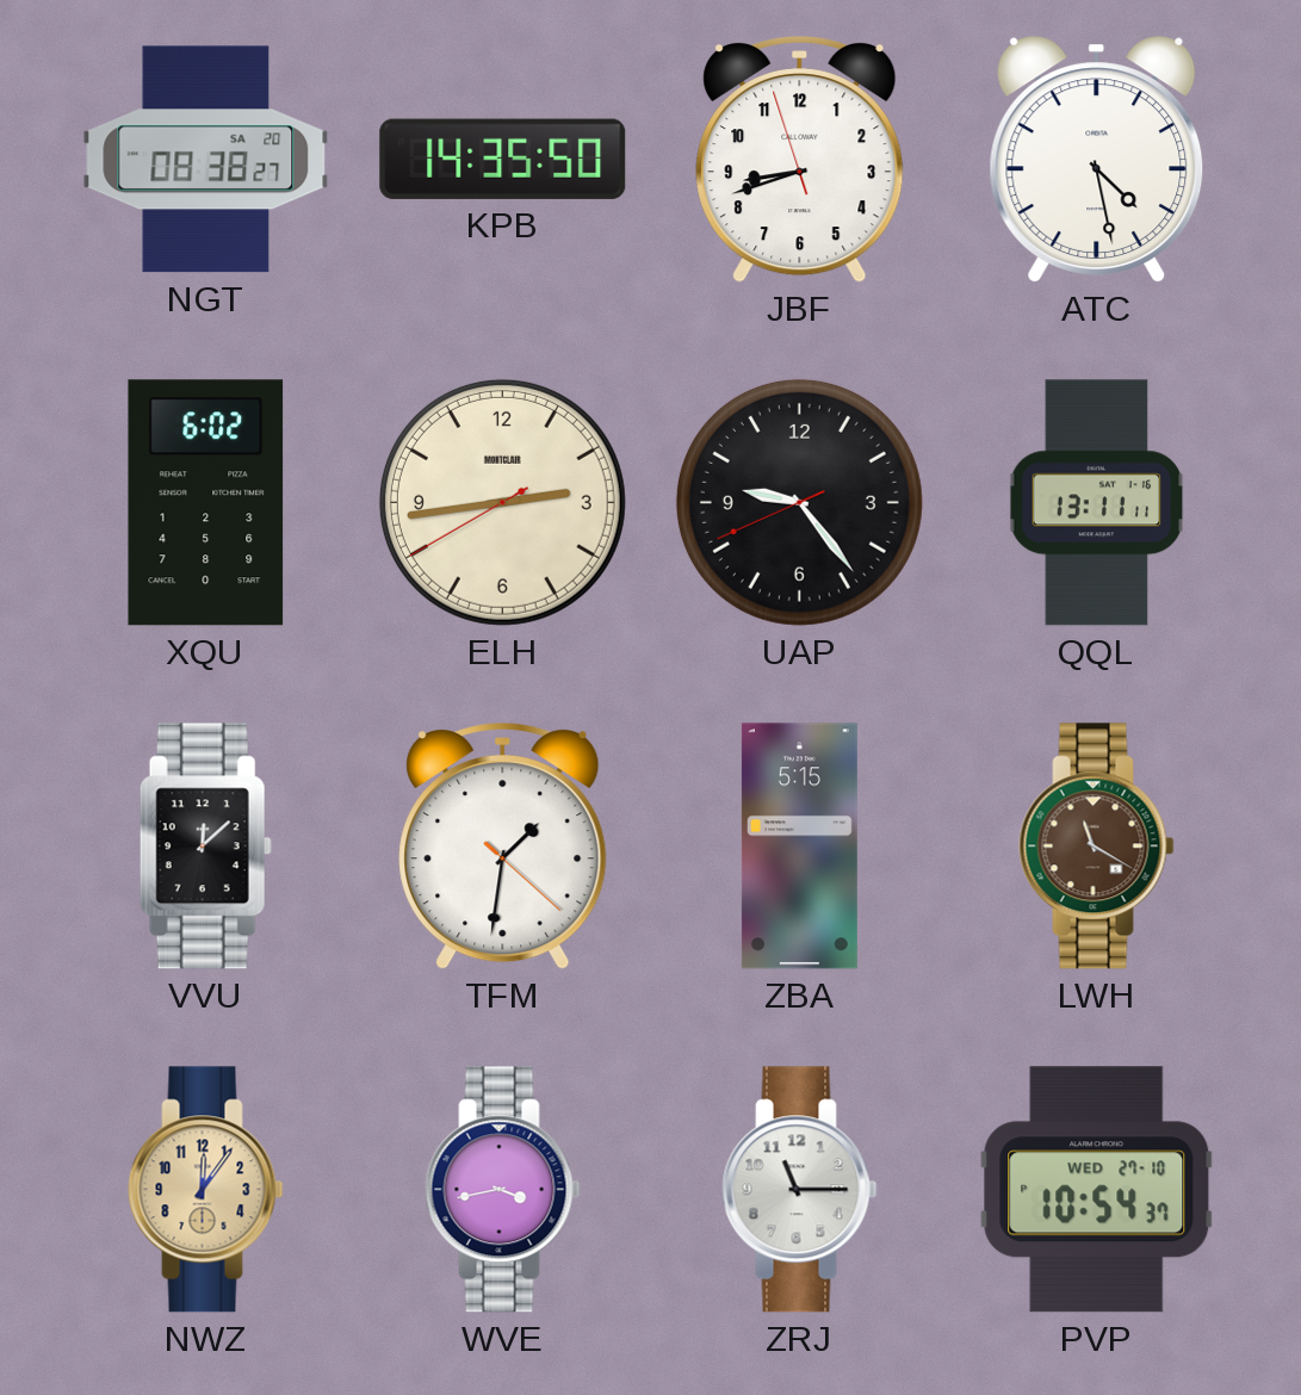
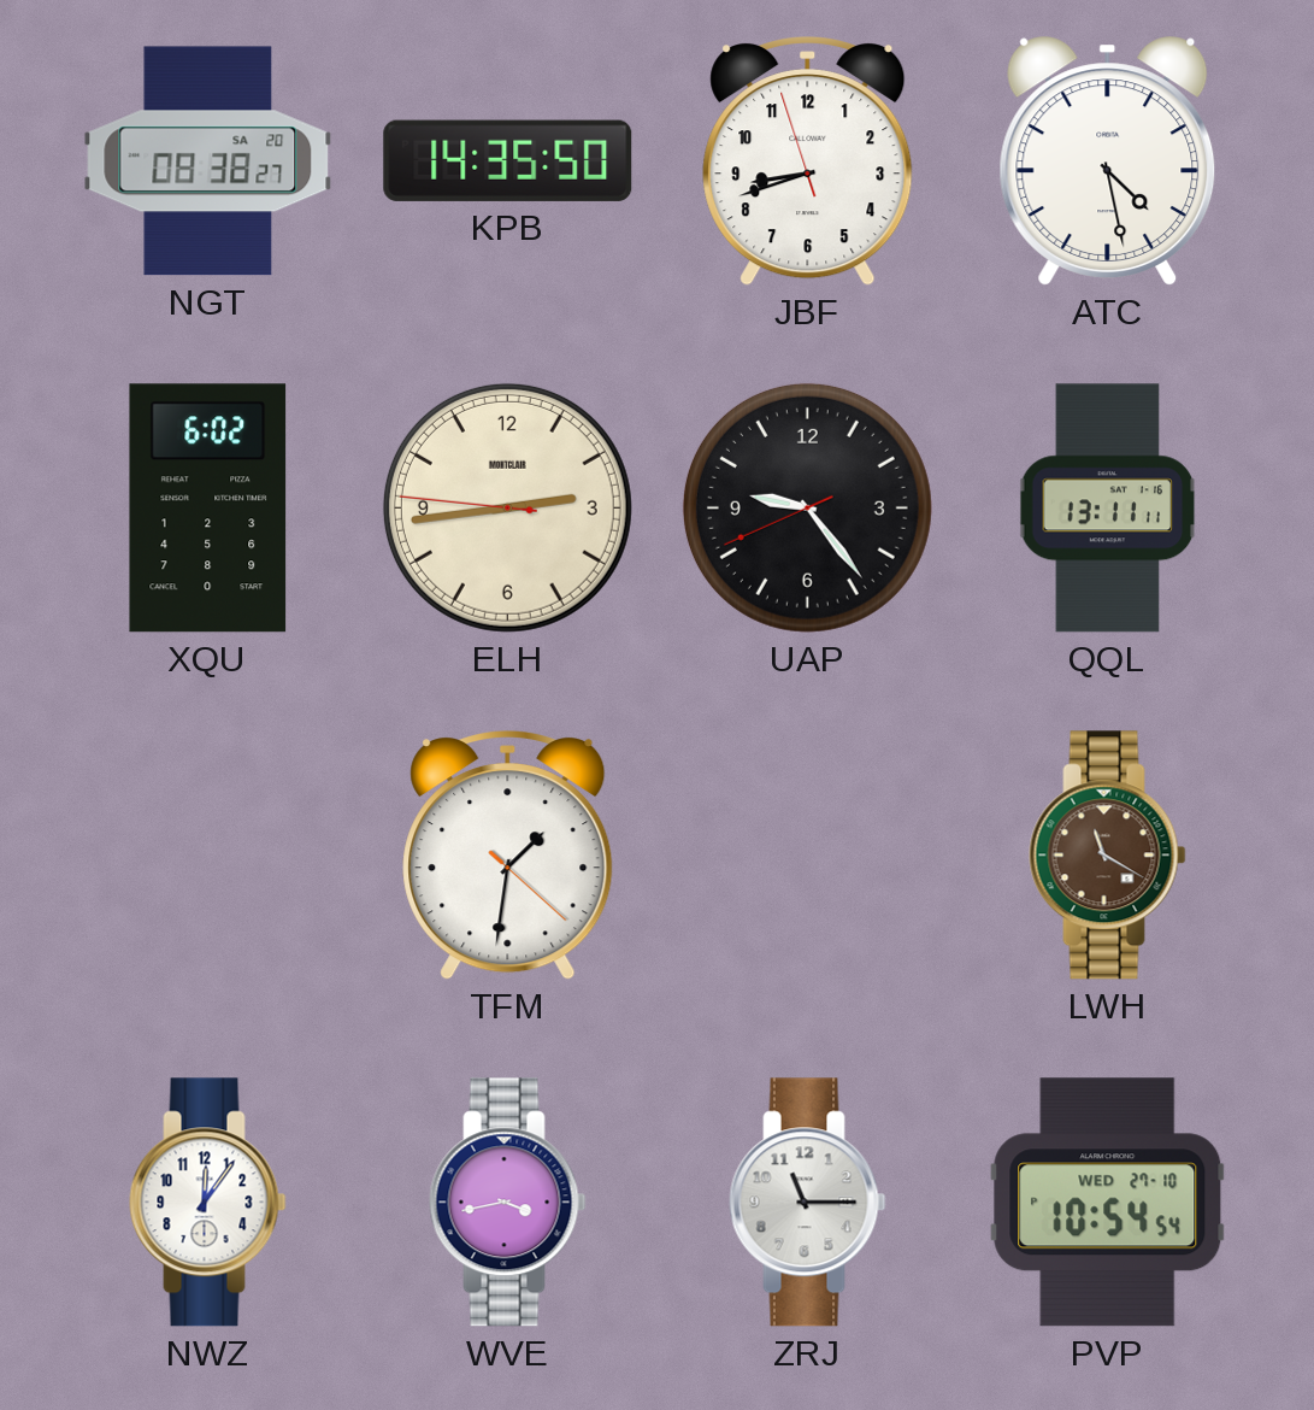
ELH: 2:43:40 -> 2:43:46 (507, 507)
VVU: 12:08 -> none (205, 847)
ZBA: 5:15 -> none (799, 847)
NWZ dial: champagne -> white (208, 1203)
PVP: 10:54:37 PM -> 10:54:54 PM (1108, 1203)
